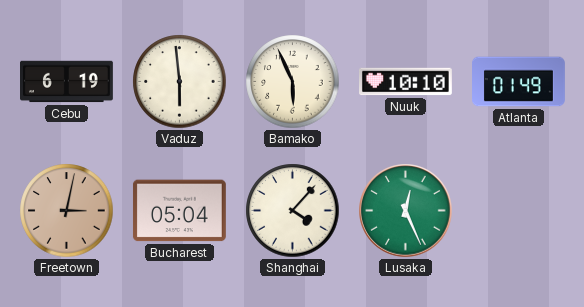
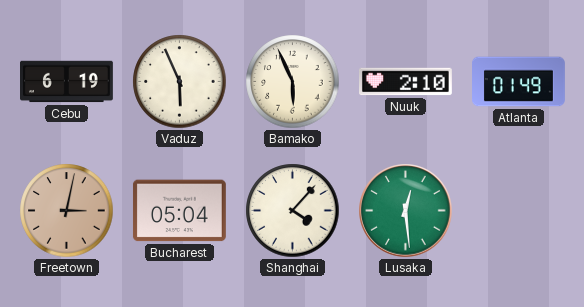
Vaduz: 5:59 -> 5:56 (180, 82)
Nuuk: 10:10 -> 2:10 (406, 82)
Lusaka: 12:26 -> 12:29 (406, 211)
